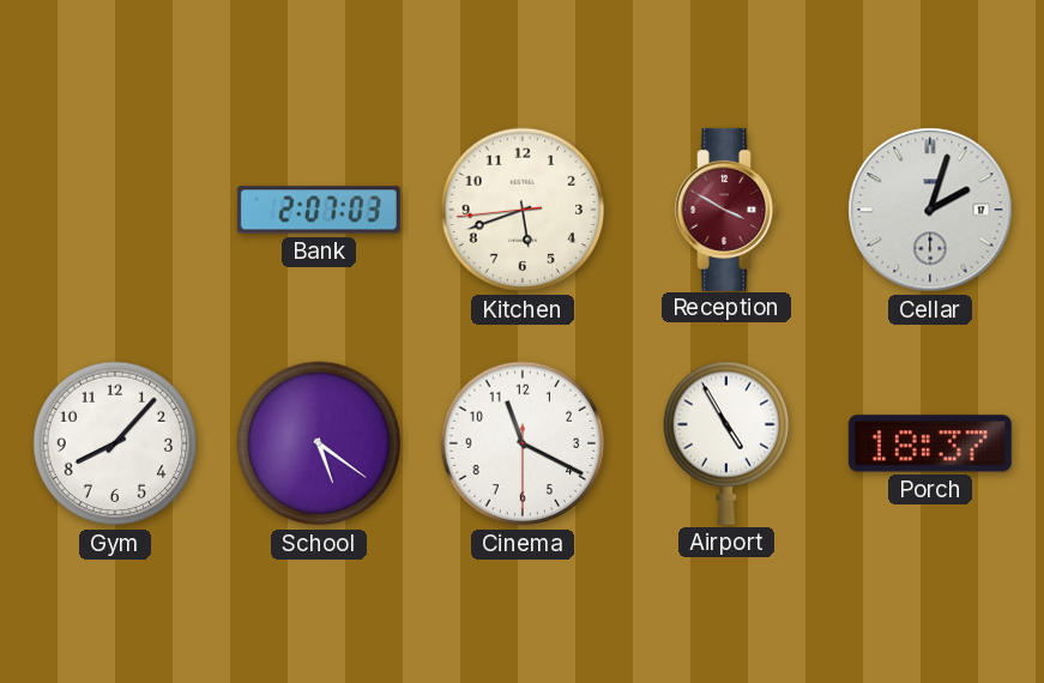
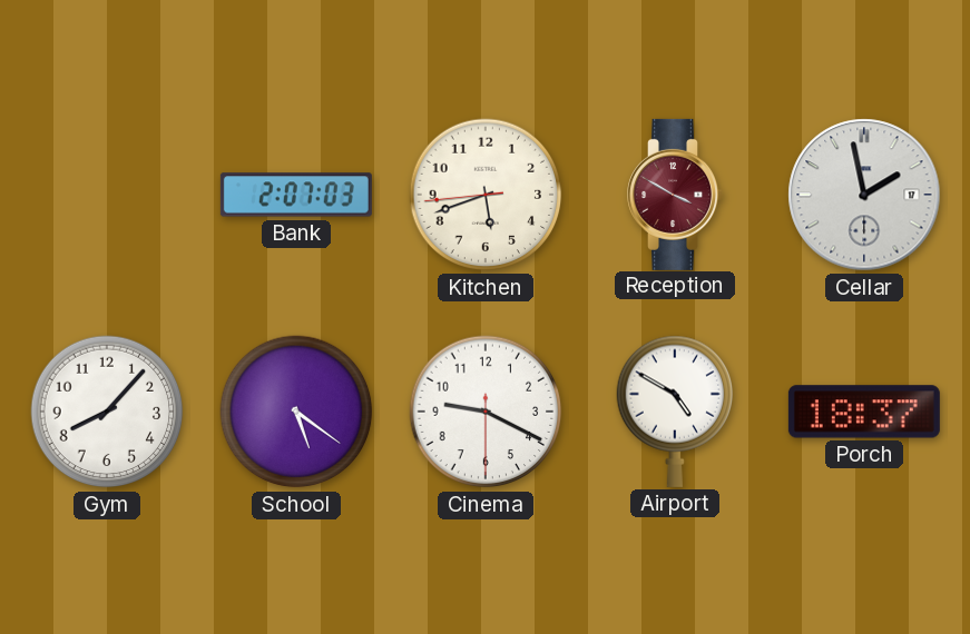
Cellar: 2:03 -> 1:58 (864, 195)
Cinema: 11:19 -> 9:19 (486, 412)
Airport: 4:55 -> 4:50 (675, 412)
